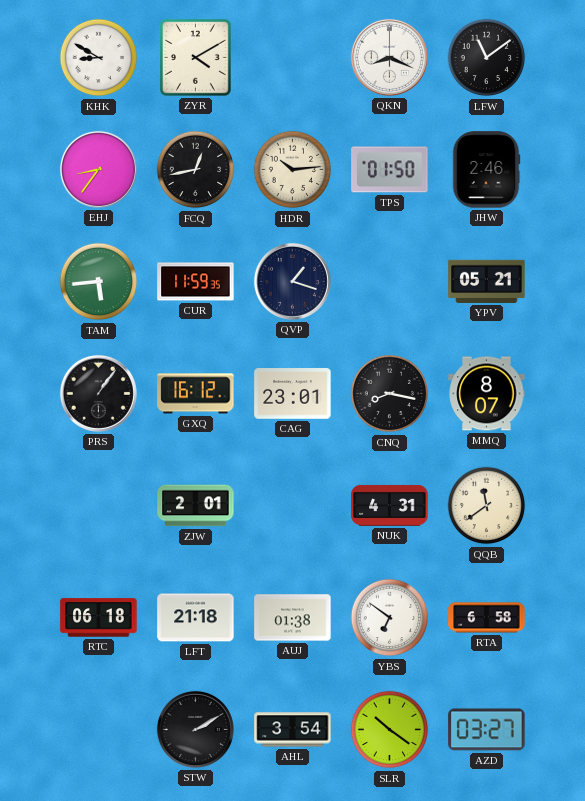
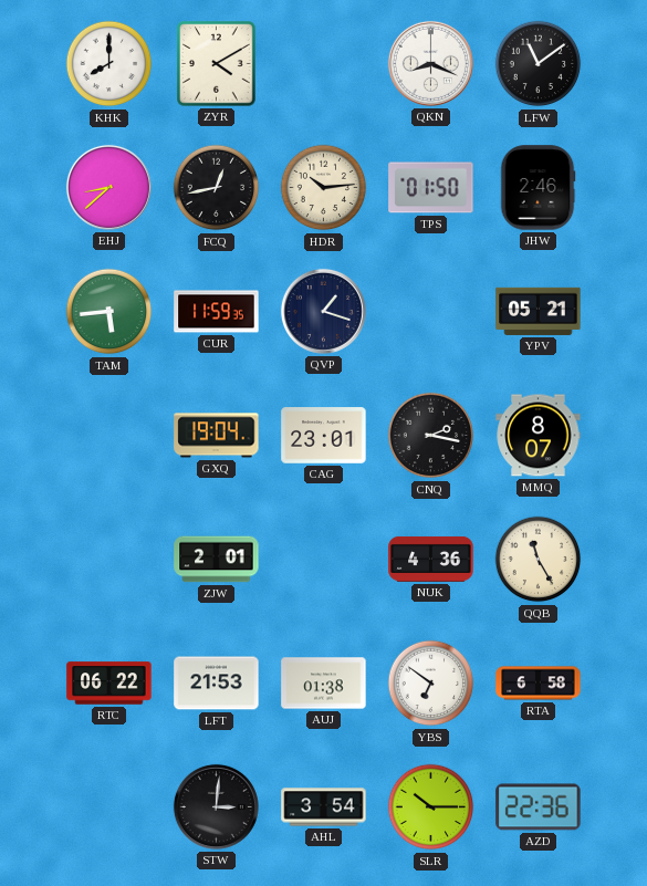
KHK: 8:50 -> 8:00 (109, 64)
EHJ: 8:36 -> 8:38 (108, 187)
PRS: 1:06 -> none (98, 393)
GXQ: 16:12 -> 19:04 (217, 436)
CNQ: 8:17 -> 2:17 (431, 436)
NUK: 4:31 -> 4:36 (431, 559)
QQB: 11:39 -> 11:25 (539, 560)
RTC: 06:18 -> 06:22 (109, 684)
LFT: 21:18 -> 21:53 (217, 684)
STW: 2:10 -> 3:01 (216, 806)
SLR: 10:21 -> 10:15 (431, 807)
AZD: 03:27 -> 22:36 (539, 807)
